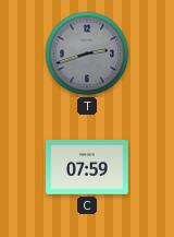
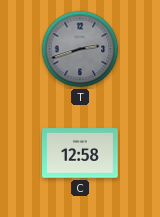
C: 07:59 -> 12:58 (81, 153)
